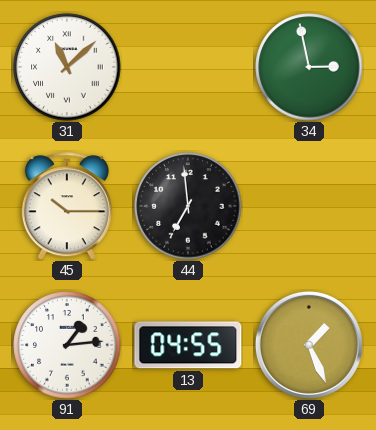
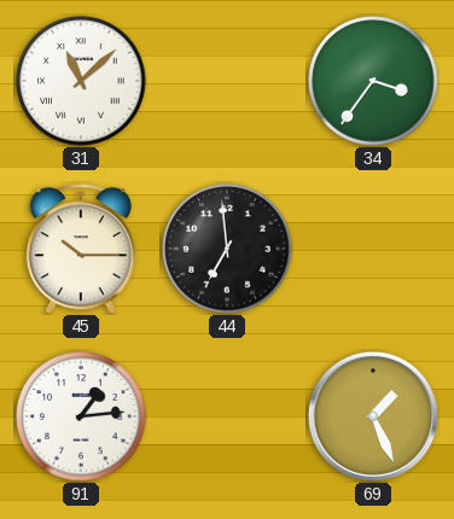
34: 2:58 -> 3:36 (373, 81)
13: 04:55 -> none (188, 345)
